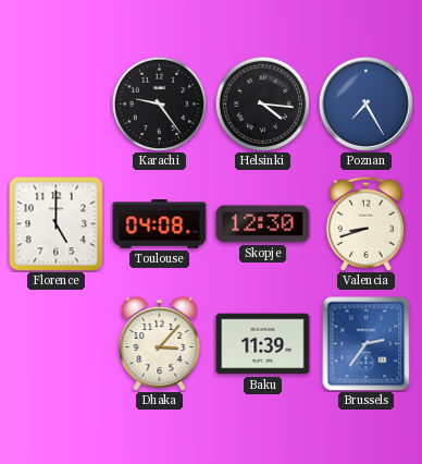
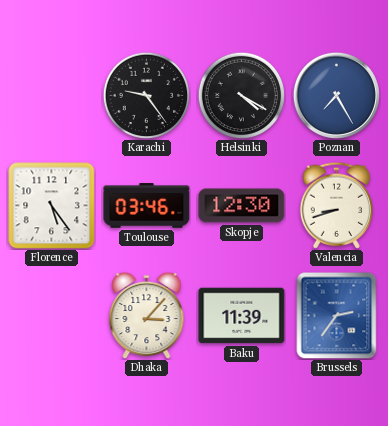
Helsinki: 4:16 -> 4:20 (241, 95)
Florence: 5:00 -> 5:24 (52, 206)
Toulouse: 04:08 -> 03:46 (147, 206)
